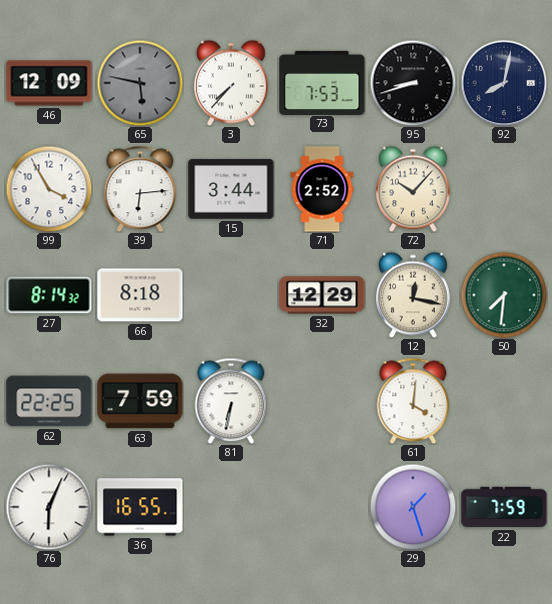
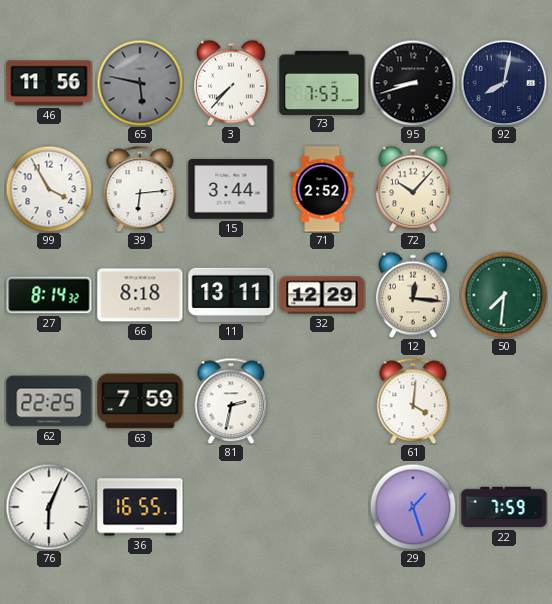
46: 12:09 -> 11:56 (49, 83)
11: none -> 13:11 (231, 295)
12: 12:17 -> 12:16 (413, 295)
81: 6:32 -> 2:32 (231, 401)
